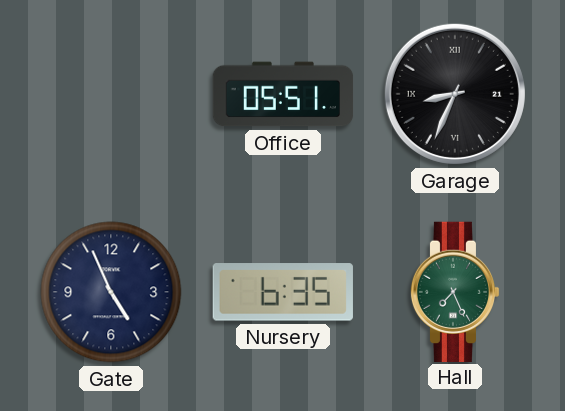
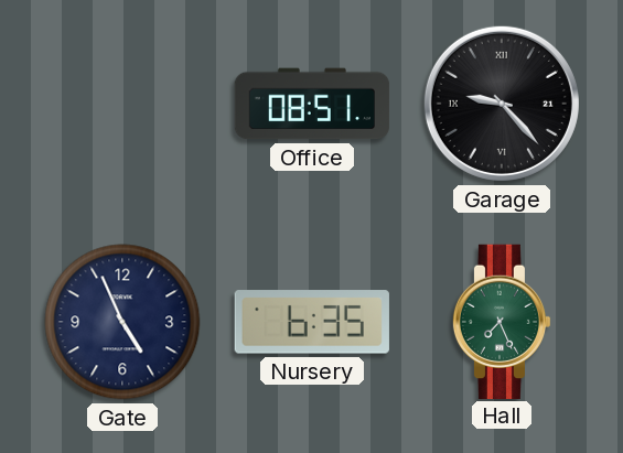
Office: 05:51 -> 08:51 (312, 104)
Garage: 8:34 -> 9:23 (502, 104)
